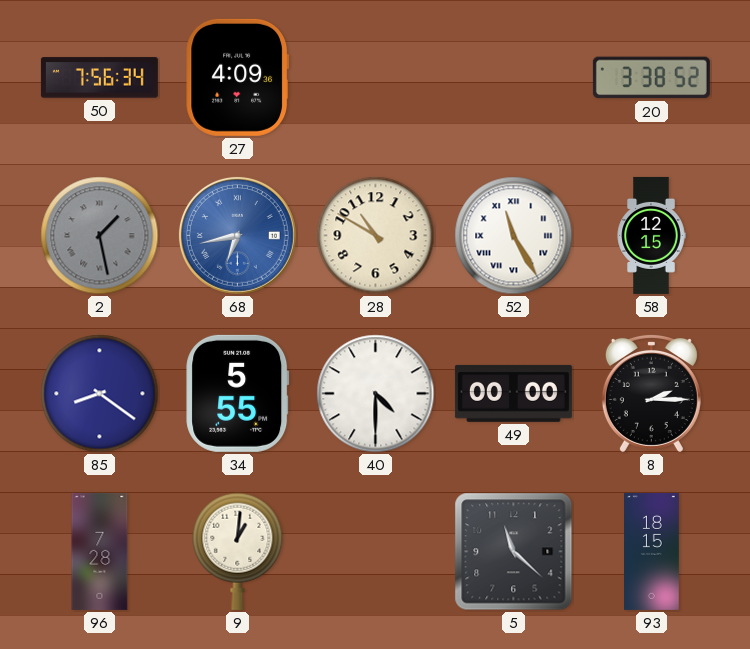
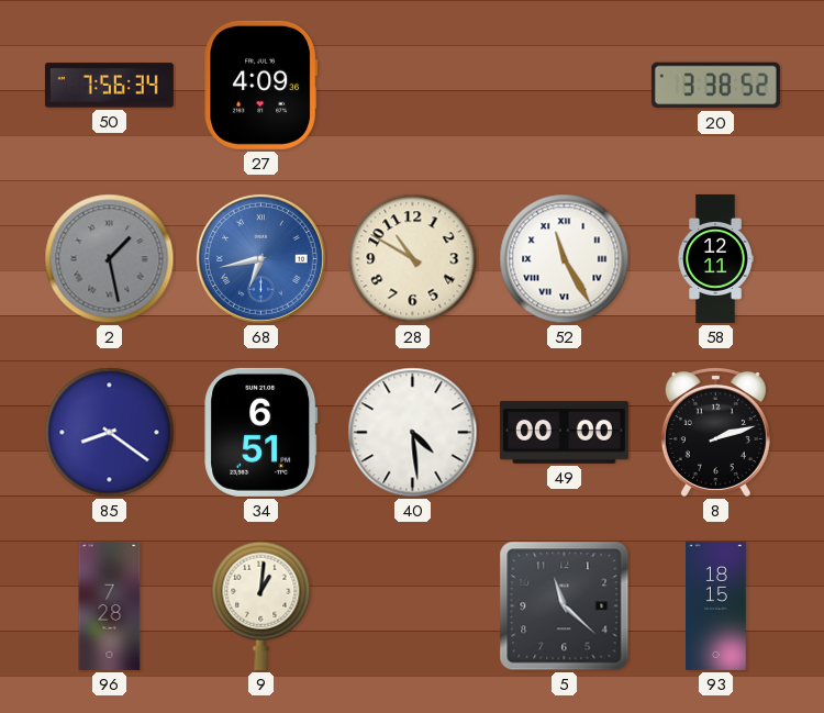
58: 12:15 -> 12:11 (715, 258)
34: 5:55 -> 6:51 (261, 432)
40: 4:30 -> 4:29 (413, 433)
8: 2:15 -> 2:12 (715, 432)
